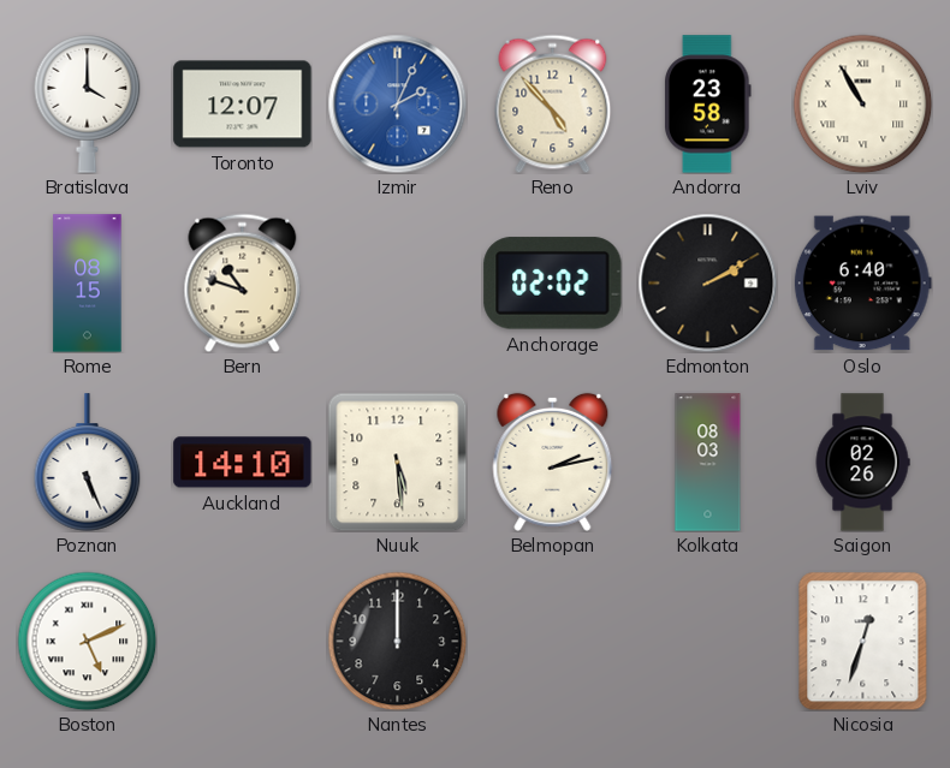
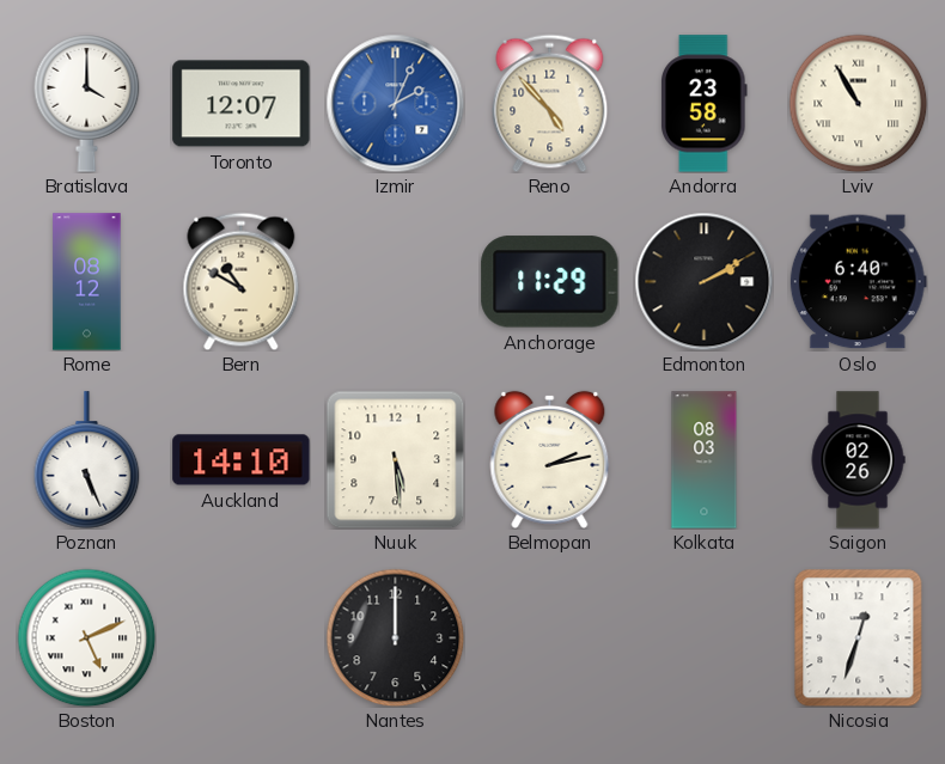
Rome: 08:15 -> 08:12 (87, 282)
Bern: 10:48 -> 10:50 (242, 281)
Anchorage: 02:02 -> 11:29 (550, 282)
